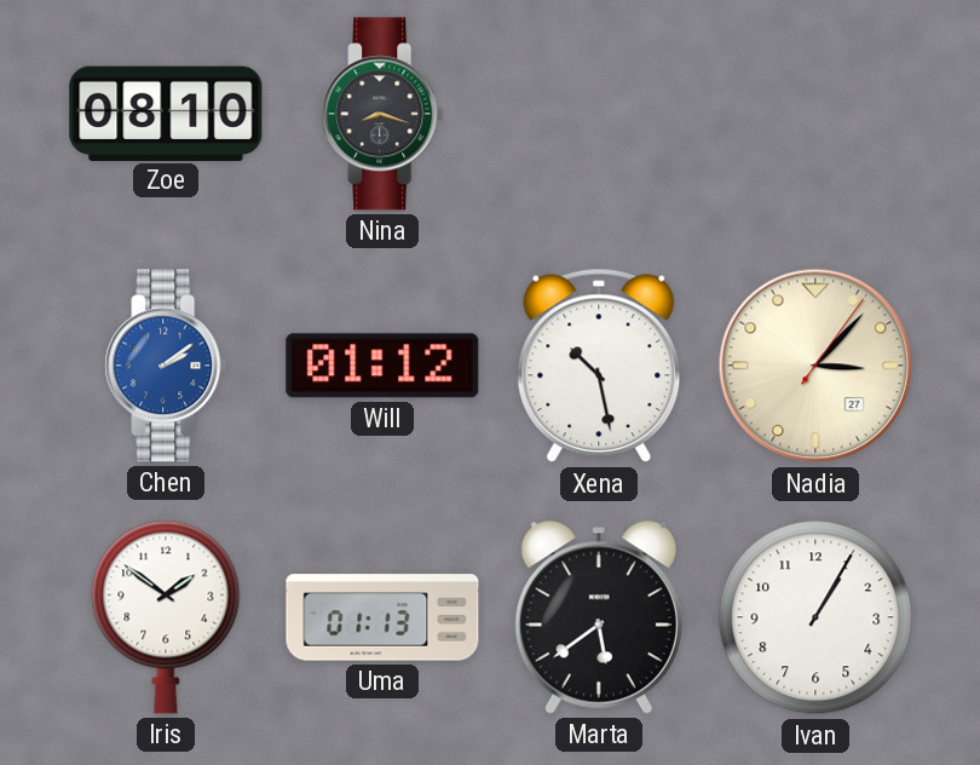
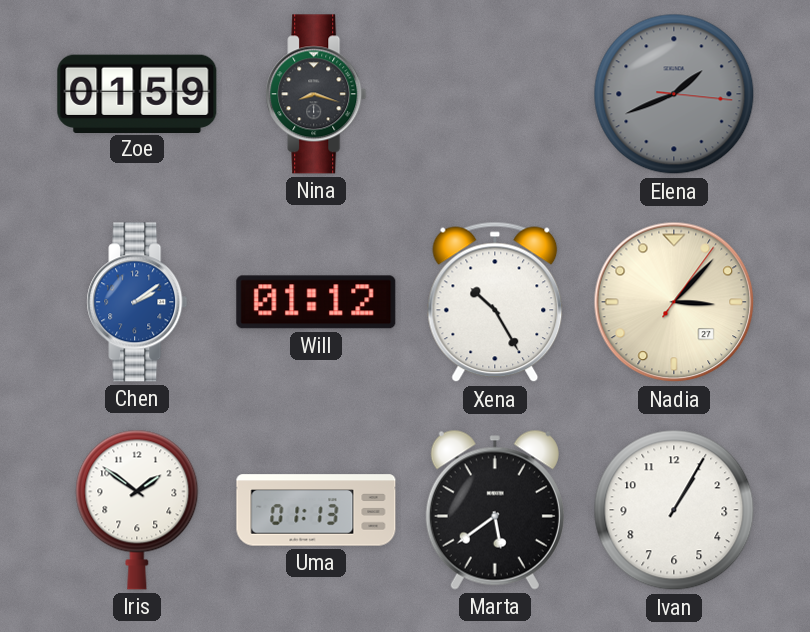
Zoe: 08:10 -> 01:59 (137, 93)
Elena: none -> 1:41 (674, 94)
Xena: 10:28 -> 10:25 (495, 302)
